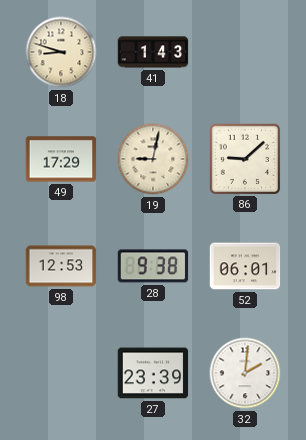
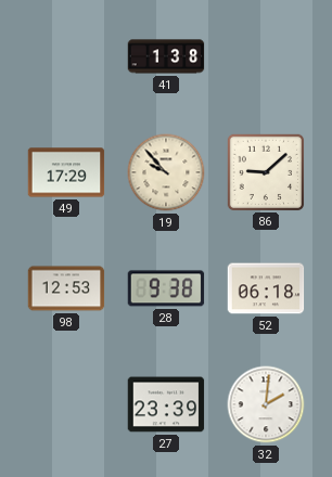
18: 8:48 -> none (61, 52)
41: 1:43 -> 1:38 (166, 56)
19: 9:02 -> 9:53 (166, 172)
52: 06:01 -> 06:18 (266, 288)
